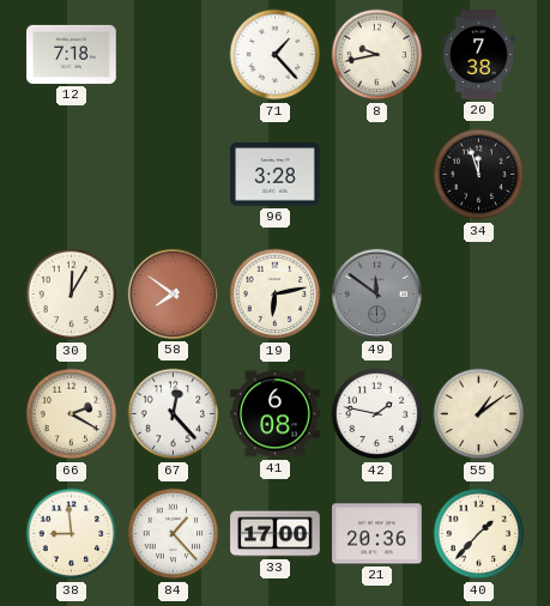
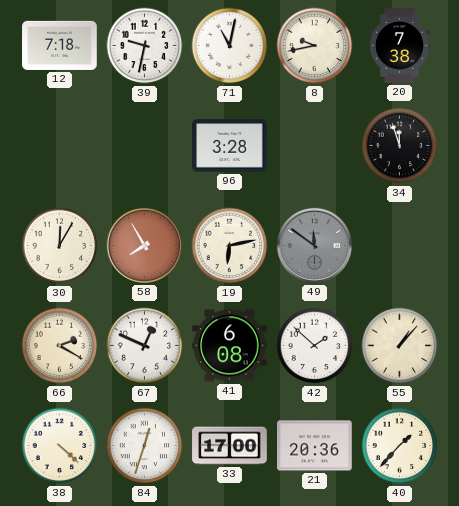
39: none -> 9:32 (145, 46)
71: 1:23 -> 11:02 (230, 46)
58: 7:51 -> 7:55 (144, 245)
67: 12:23 -> 12:49 (145, 346)
42: 1:47 -> 1:52 (315, 346)
55: 1:09 -> 1:07 (400, 346)
38: 8:59 -> 4:22 (60, 446)
84: 1:23 -> 12:33 (145, 446)
